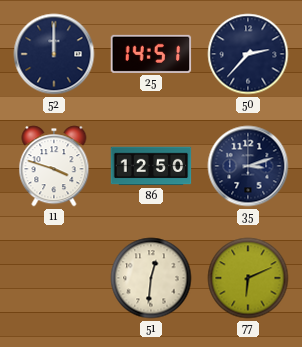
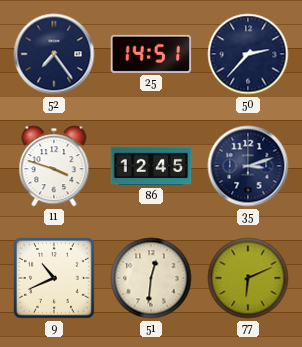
52: 12:00 -> 7:24 (54, 54)
86: 12:50 -> 12:45 (151, 166)
9: none -> 10:41 (54, 278)
